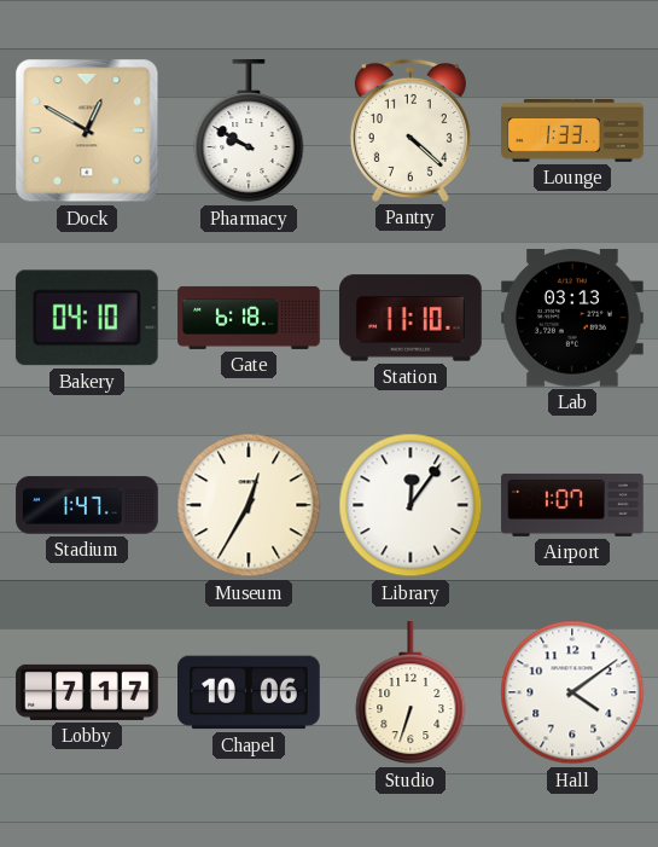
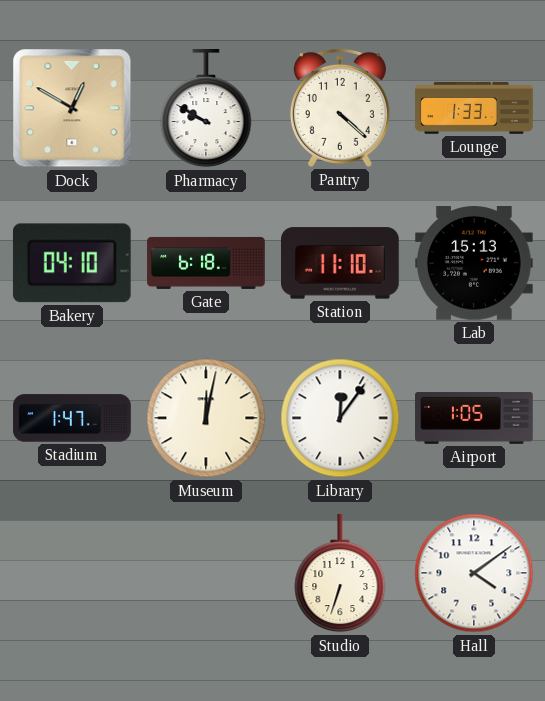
Lab: 03:13 -> 15:13 (475, 263)
Museum: 12:35 -> 12:02 (206, 418)
Airport: 1:07 -> 1:05 (474, 418)
Lobby: 7:17 -> none (87, 692)
Chapel: 10:06 -> none (250, 692)
